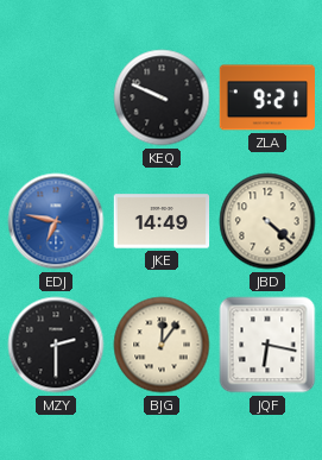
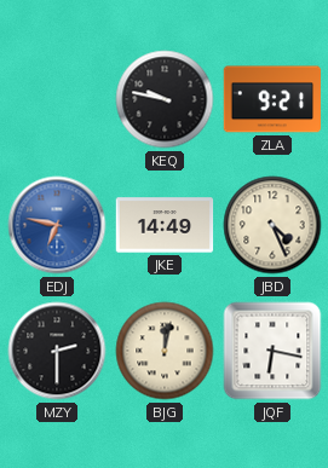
KEQ: 9:49 -> 9:47 (165, 99)
JBD: 4:22 -> 4:26 (272, 225)
BJG: 12:06 -> 12:02 (165, 351)
